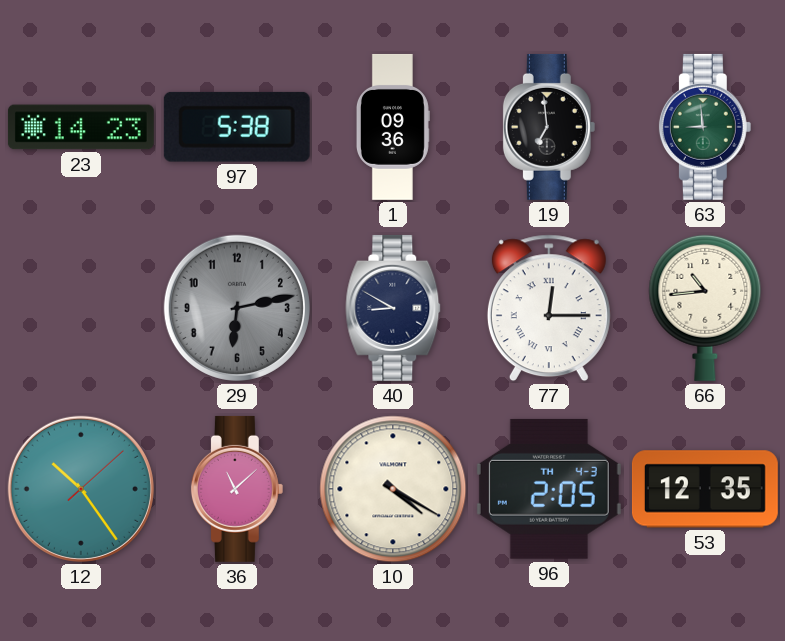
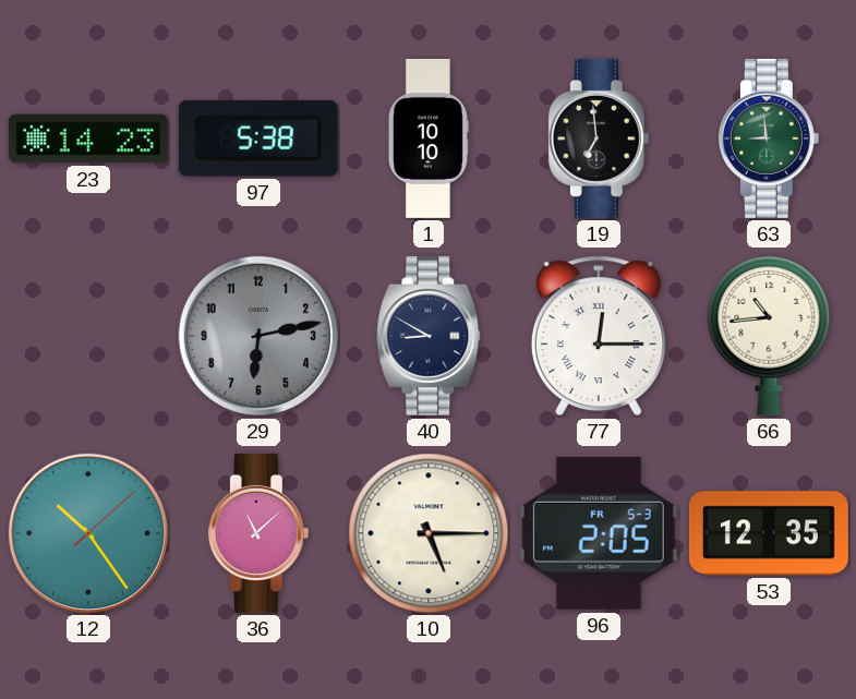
1: 09:36 -> 10:10 (429, 138)
10: 4:20 -> 5:15 (429, 533)
96 date: TH 4-3 -> FR 5-3 (599, 533)
